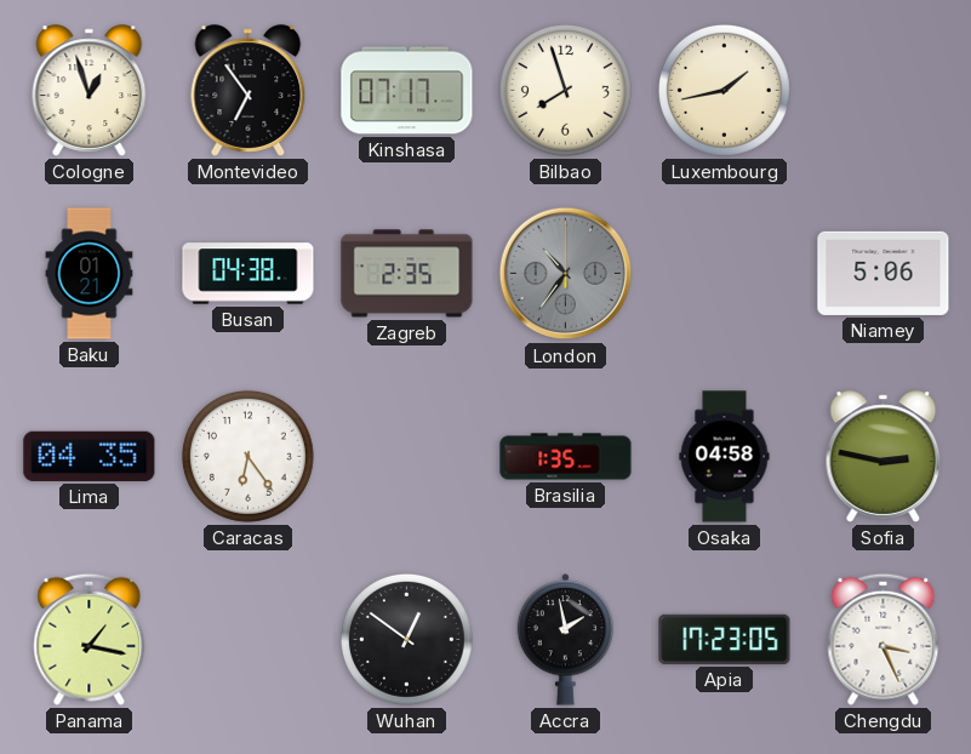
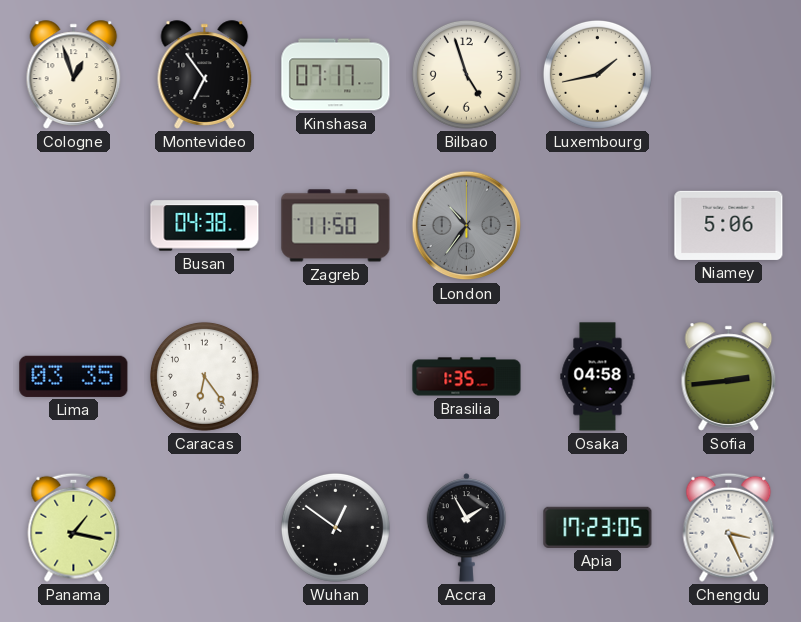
Bilbao: 7:57 -> 4:57 (466, 74)
Baku: 01:21 -> none (90, 274)
Zagreb: 2:35 -> 11:50 (336, 226)
Lima: 04:35 -> 03:35 (74, 376)
Sofia: 2:47 -> 2:44 (729, 377)
Accra: 1:58 -> 1:55 (467, 528)
